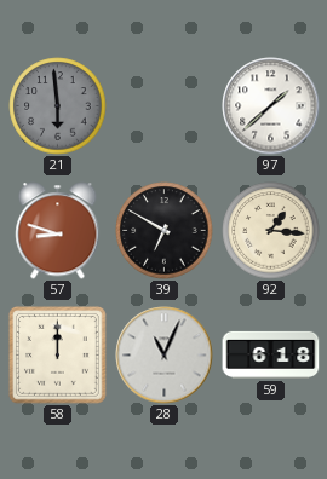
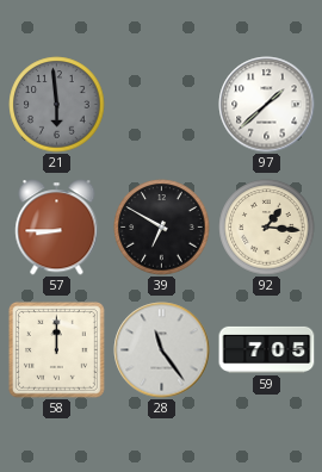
57: 8:48 -> 8:45 (57, 228)
28: 11:04 -> 11:24 (162, 350)
59: 6:18 -> 7:05 (267, 349)
